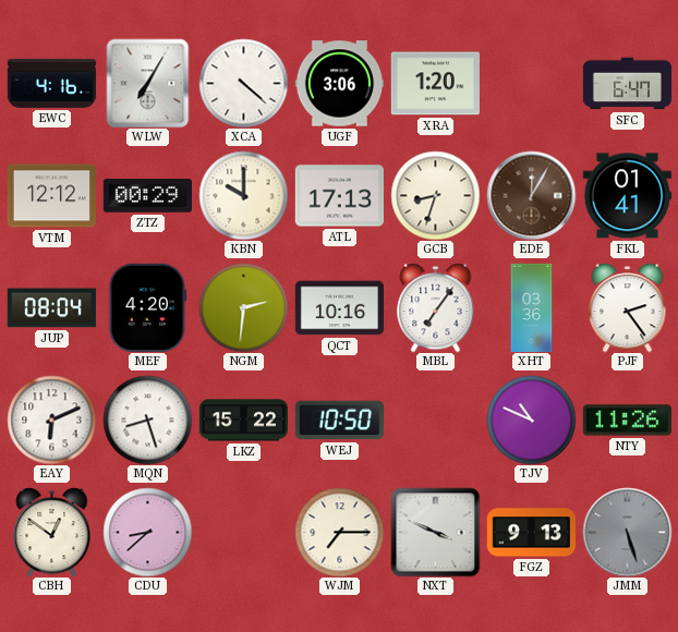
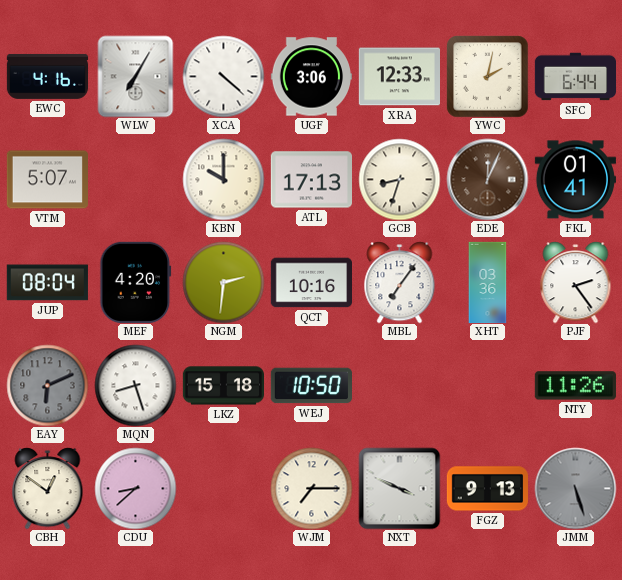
XRA: 1:20 -> 12:33 (399, 77)
YWC: none -> 2:02 (487, 76)
SFC: 6:47 -> 6:44 (575, 77)
VTM: 12:12 -> 5:07 (47, 180)
ZTZ: 00:29 -> none (147, 196)
EDE: 12:05 -> 12:04 (487, 179)
EAY dial: white -> grey (47, 385)
LKZ: 15:22 -> 15:18 (223, 386)
TJV: 10:49 -> none (531, 420)
